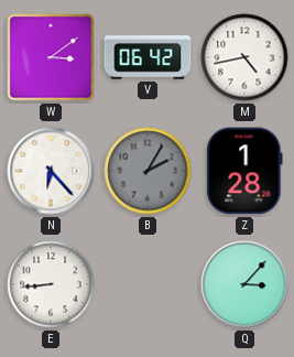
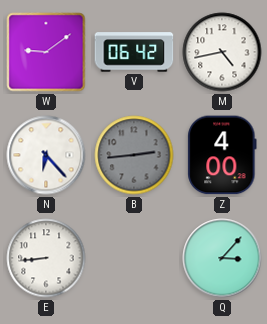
W: 3:09 -> 9:09 (46, 52)
B: 2:05 -> 2:44 (134, 155)
Z: 1:28 -> 4:00 (222, 155)
